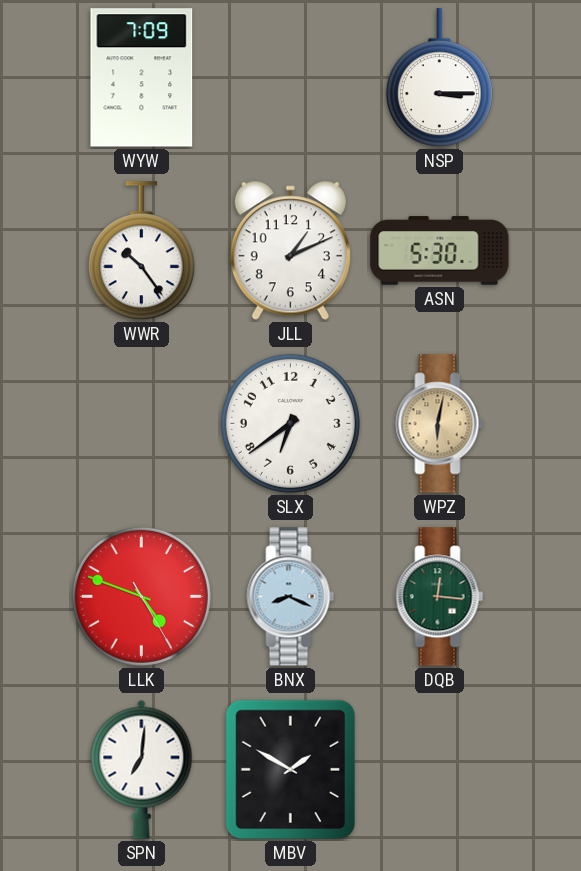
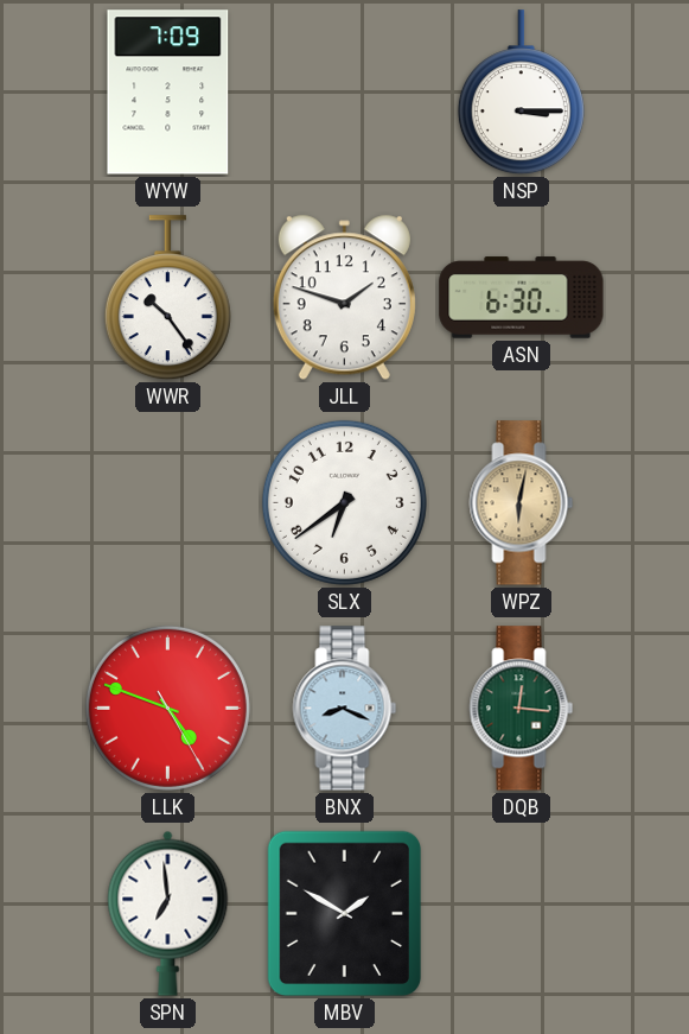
JLL: 1:11 -> 1:48 (344, 298)
ASN: 5:30 -> 6:30 (522, 298)
SPN: 7:01 -> 6:59 (168, 913)
